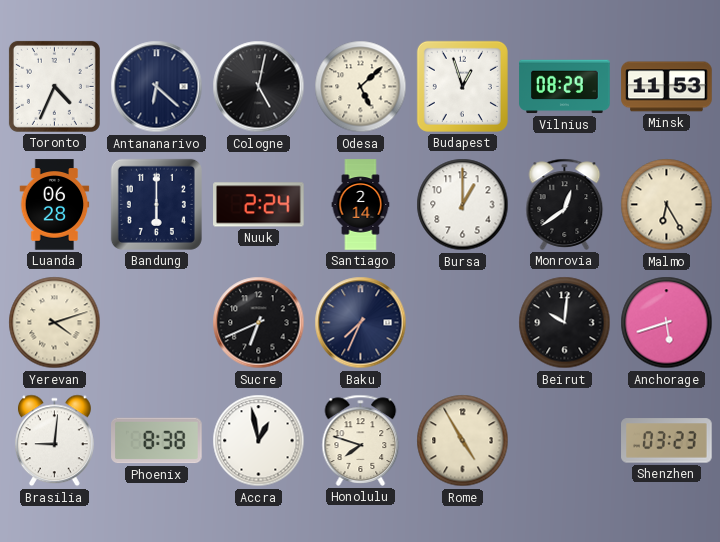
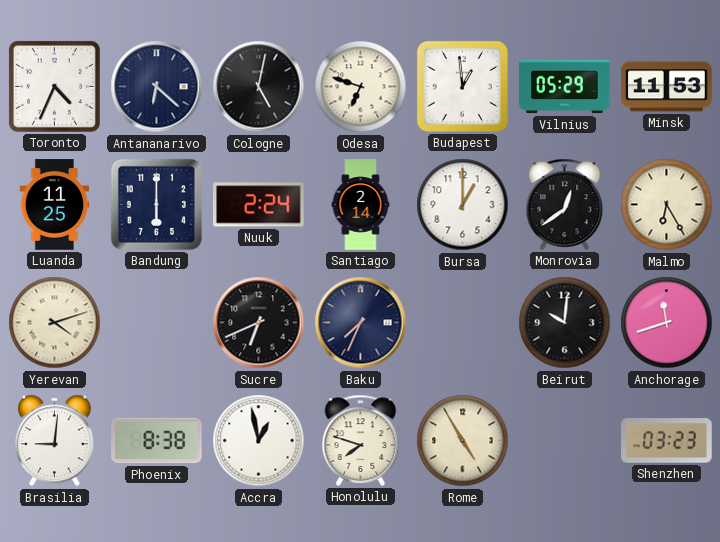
Odesa: 5:08 -> 6:48 (361, 87)
Budapest: 12:57 -> 12:59 (462, 86)
Vilnius: 08:29 -> 05:29 (565, 87)
Luanda: 06:28 -> 11:25 (55, 205)
Anchorage: 5:42 -> 11:42 (667, 323)
